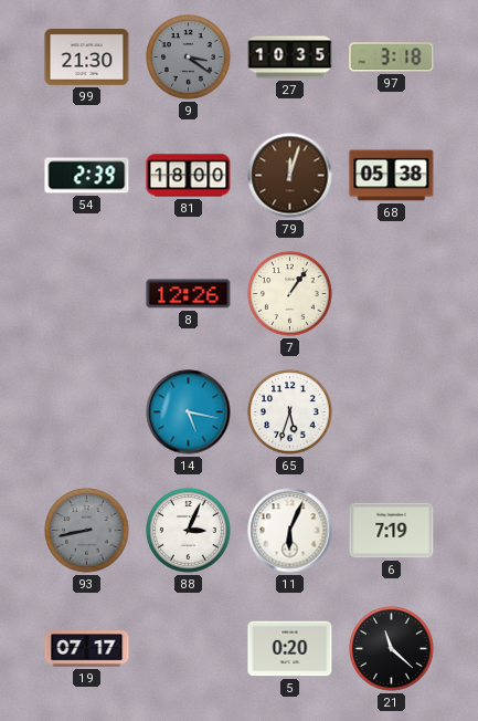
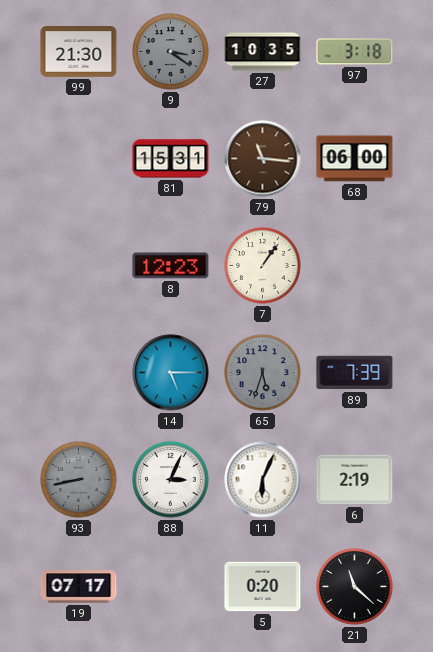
54: 2:39 -> none (87, 176)
81: 18:00 -> 15:31 (171, 159)
79: 12:03 -> 11:16 (263, 159)
68: 05:38 -> 06:00 (355, 159)
8: 12:26 -> 12:23 (171, 266)
14: 5:17 -> 5:15 (171, 373)
65 dial: white -> grey (263, 373)
89: none -> 7:39 (355, 373)
6: 7:19 -> 2:19 (355, 480)
